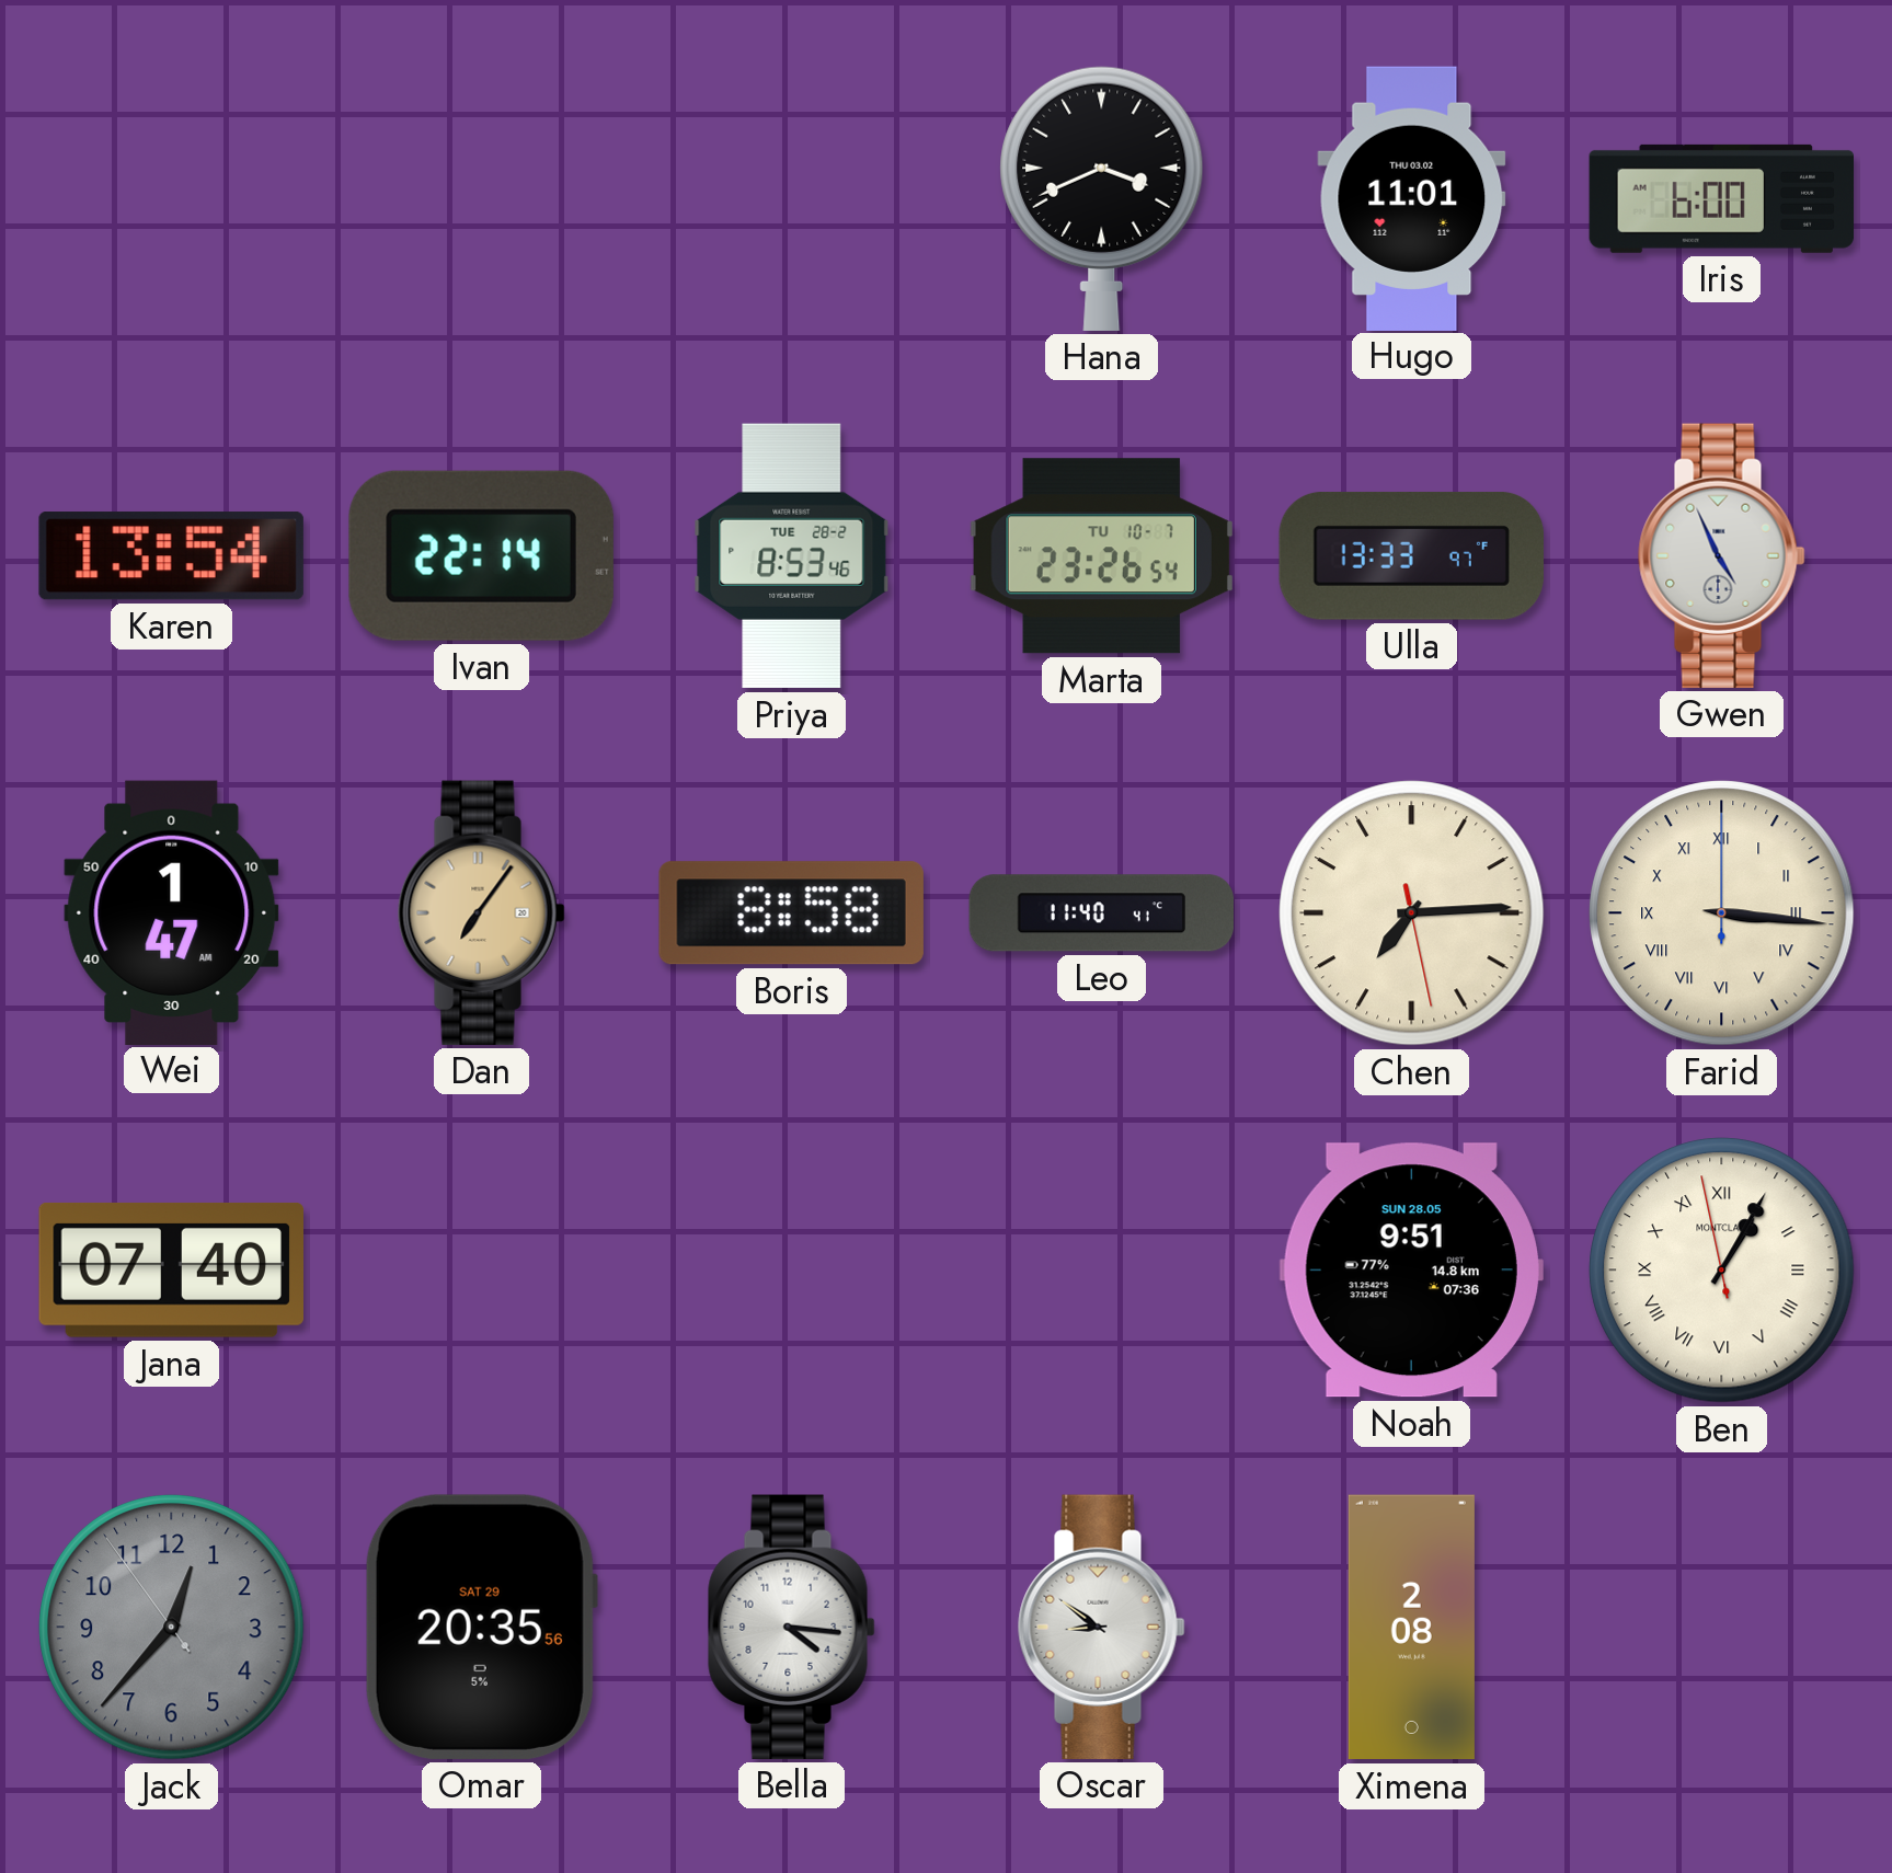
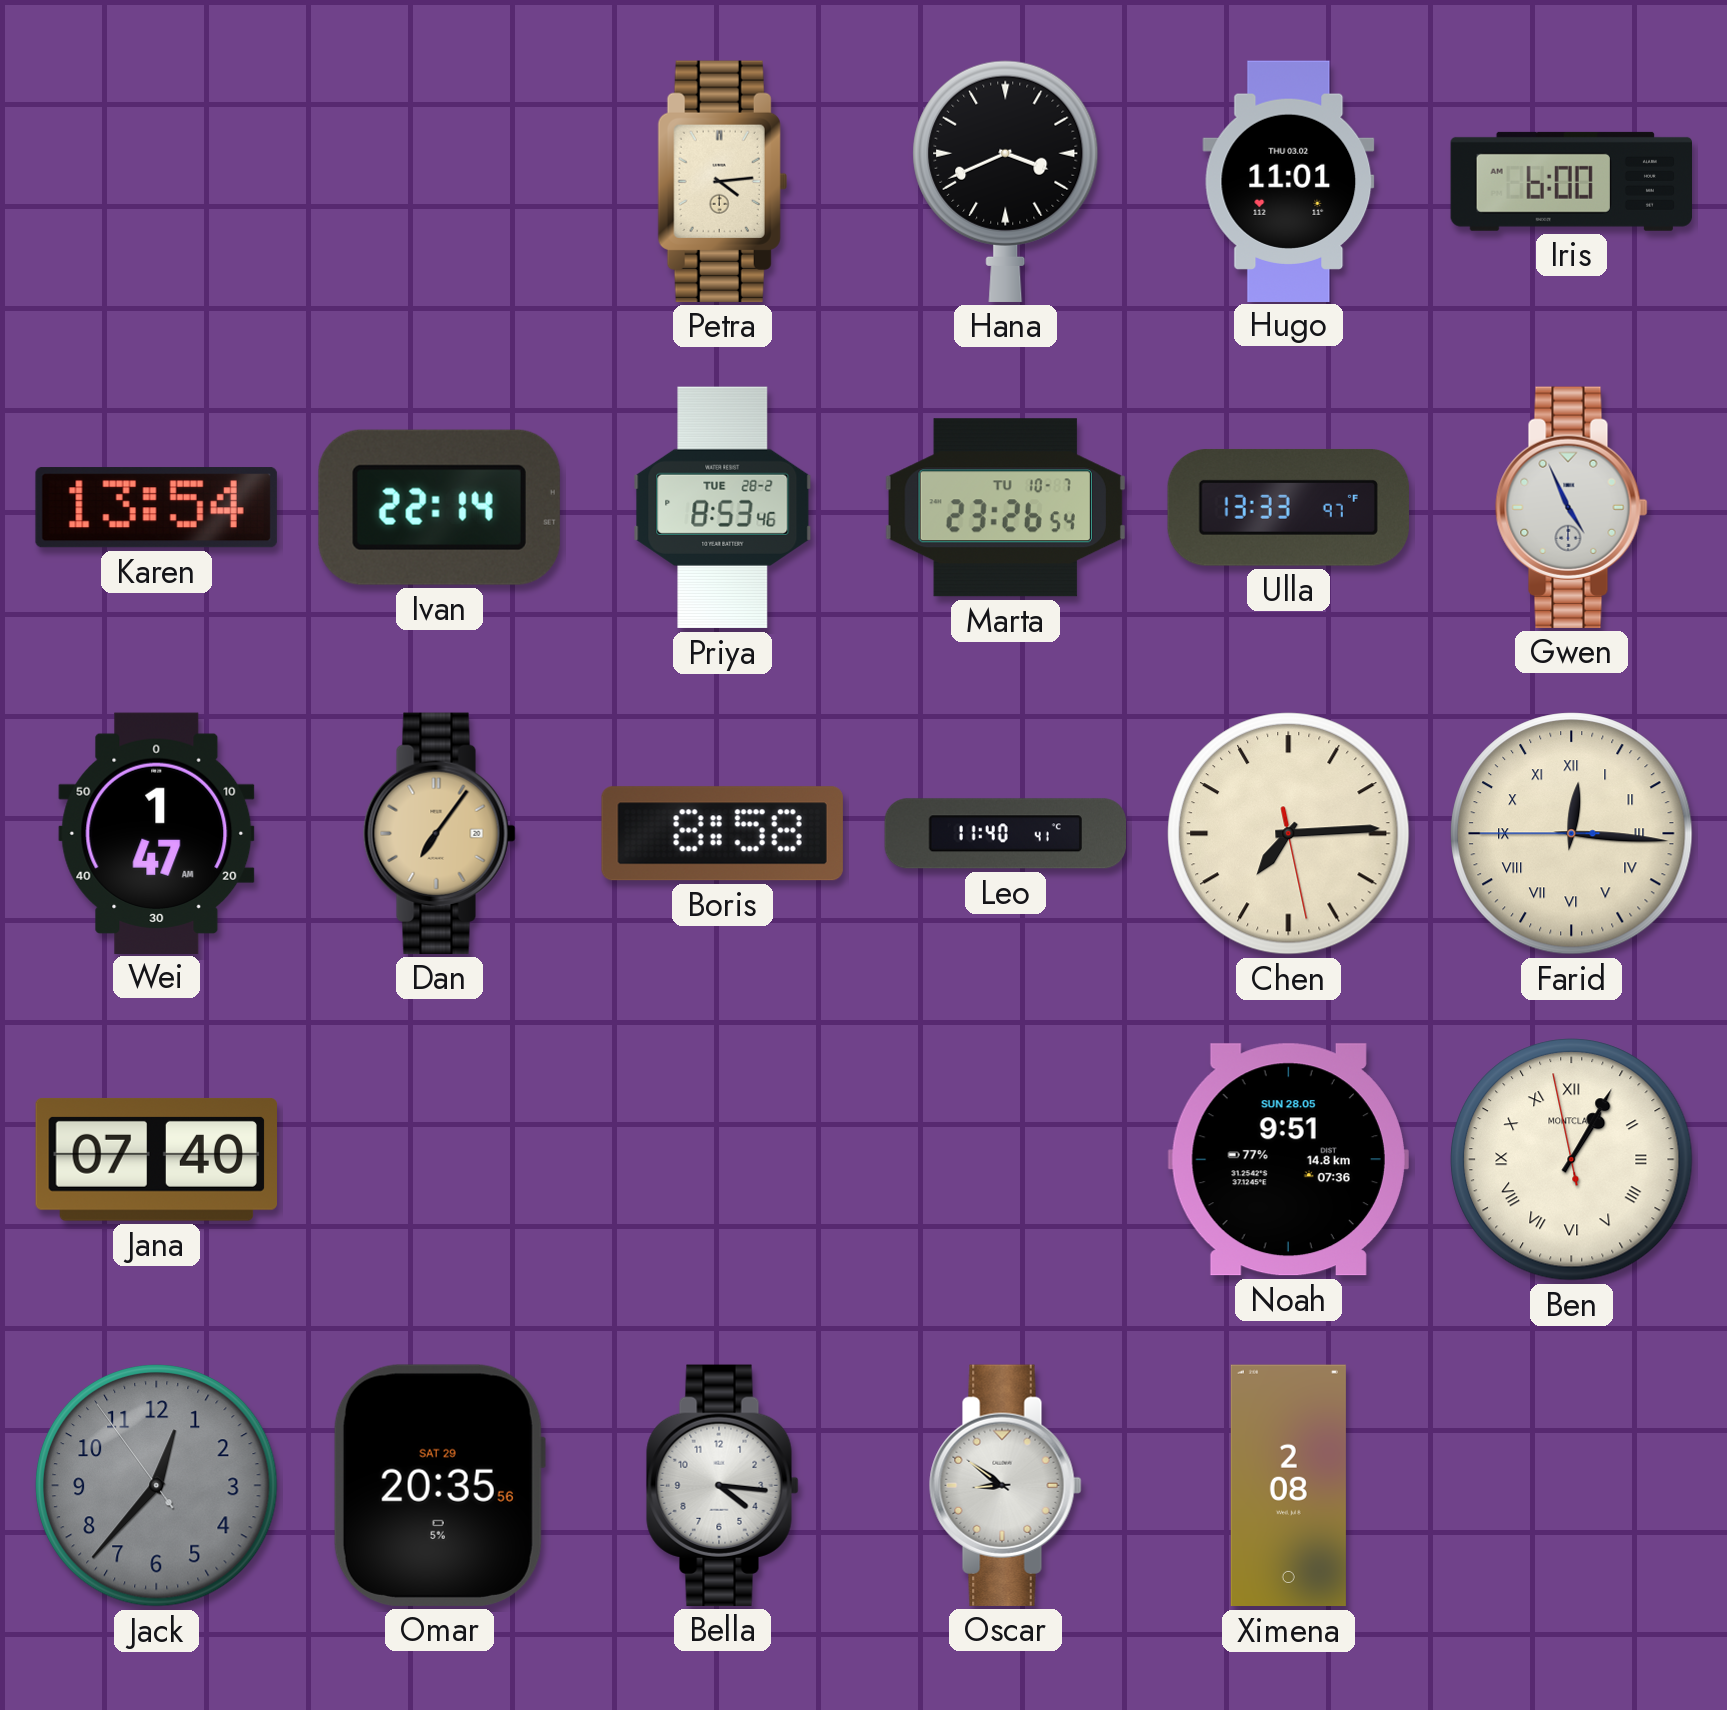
Petra: none -> 4:14 (722, 181)
Farid: 3:16 -> 12:15 (1572, 834)
